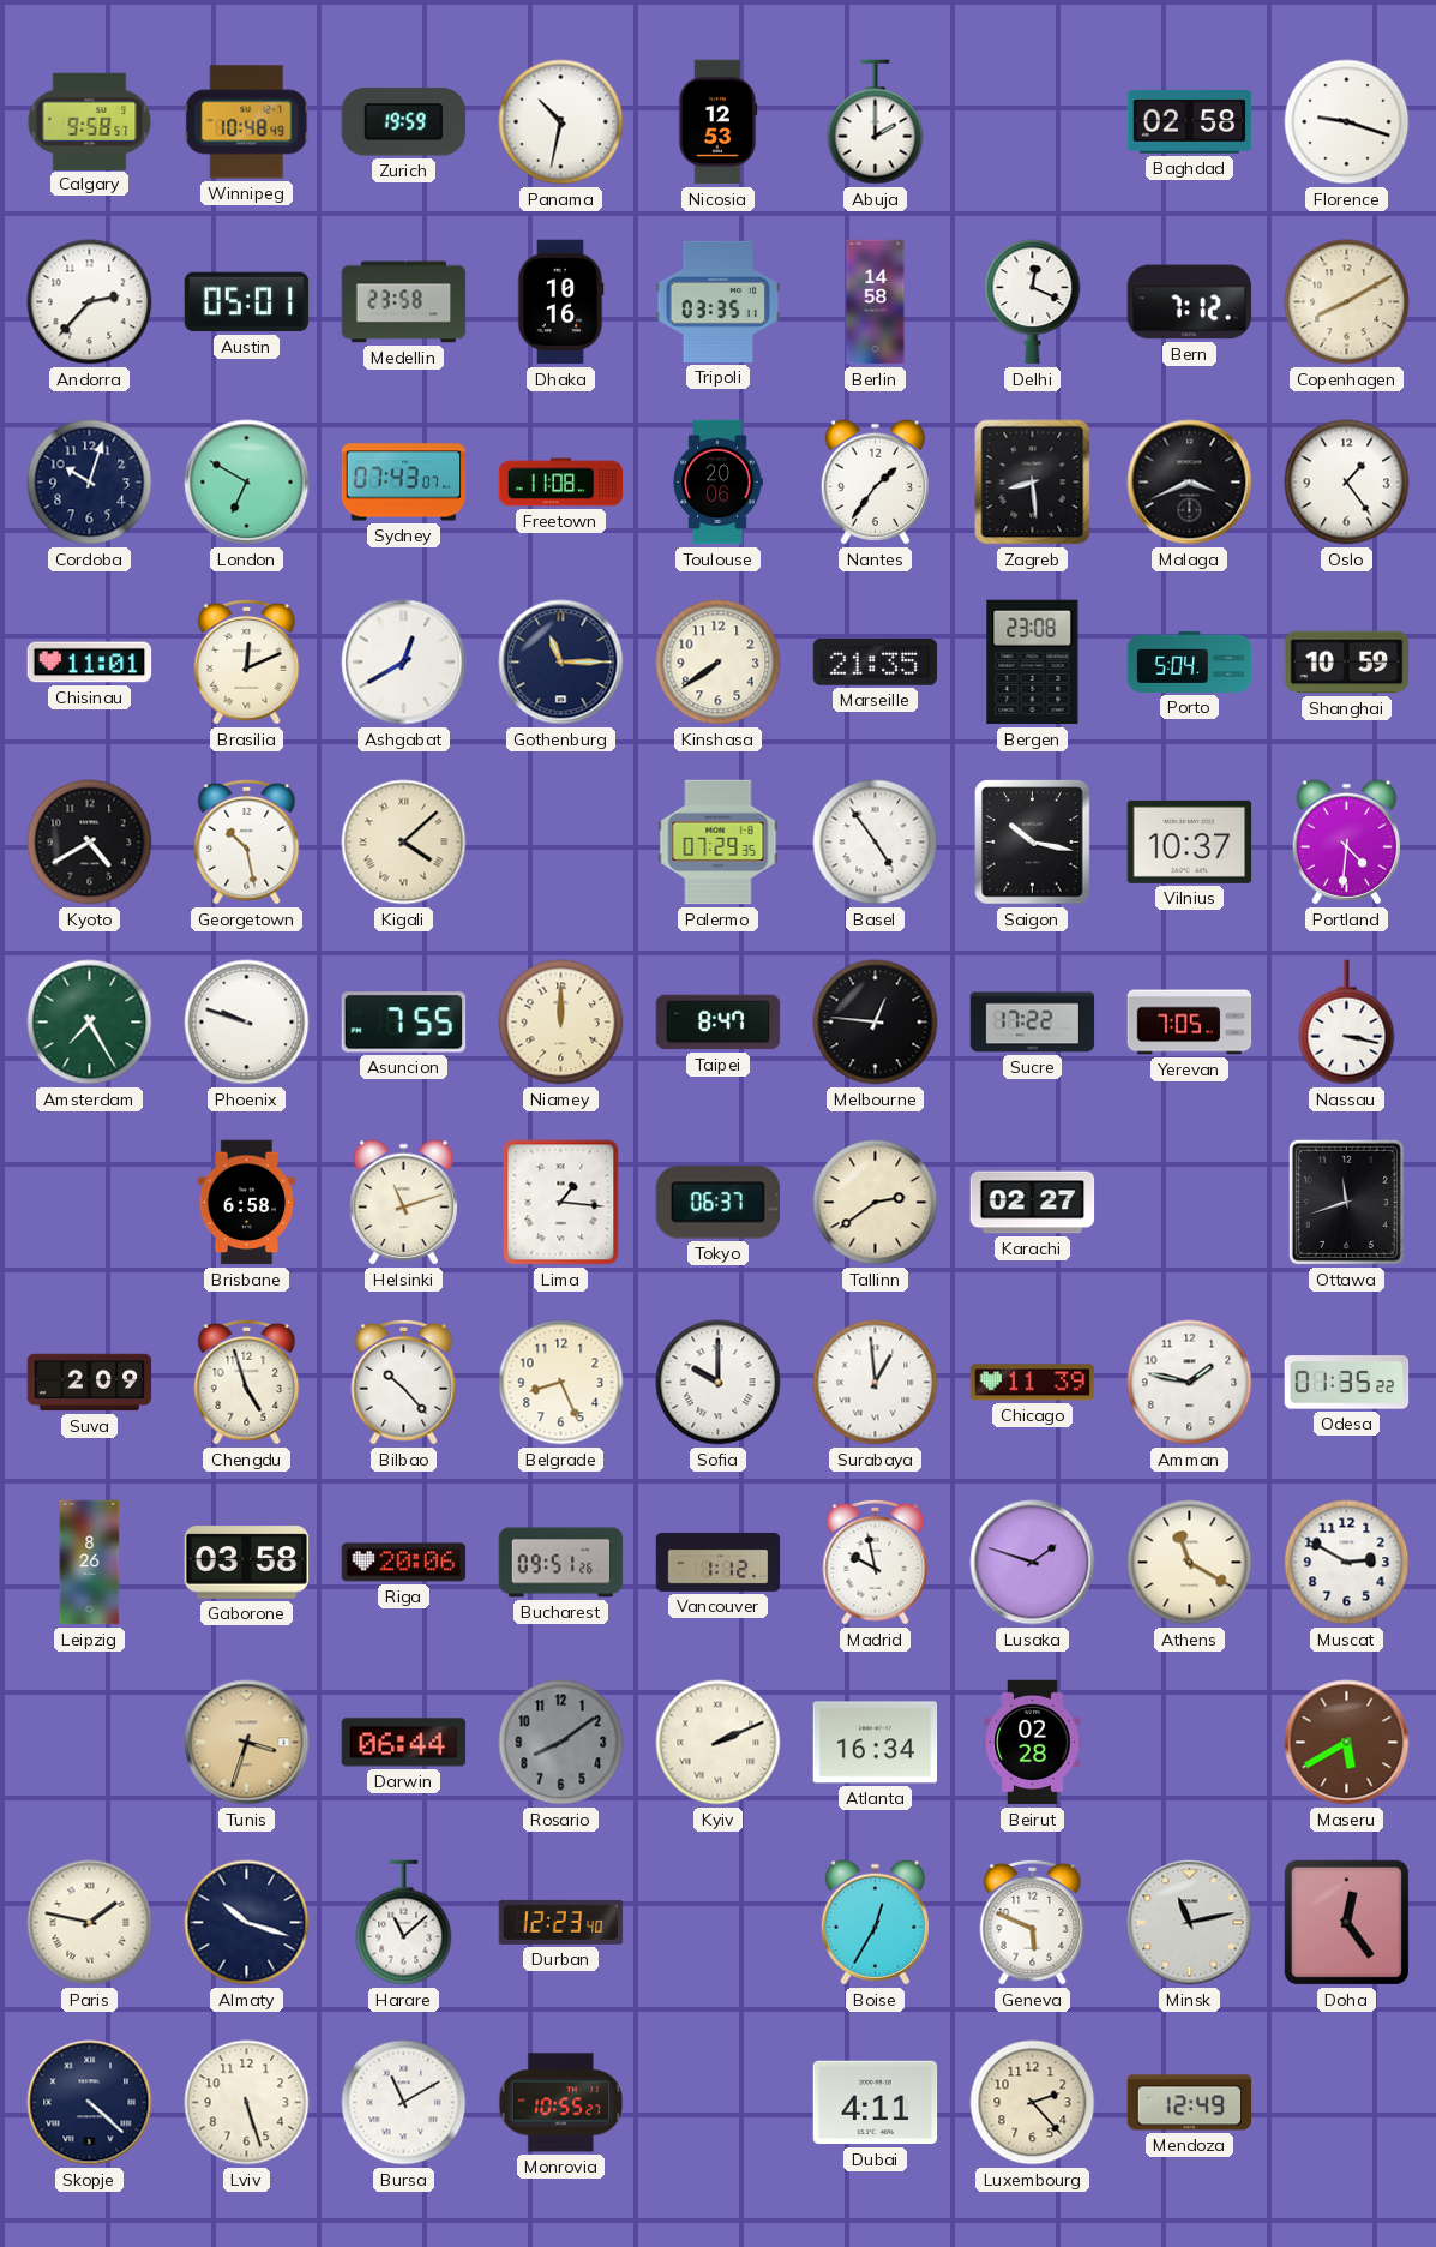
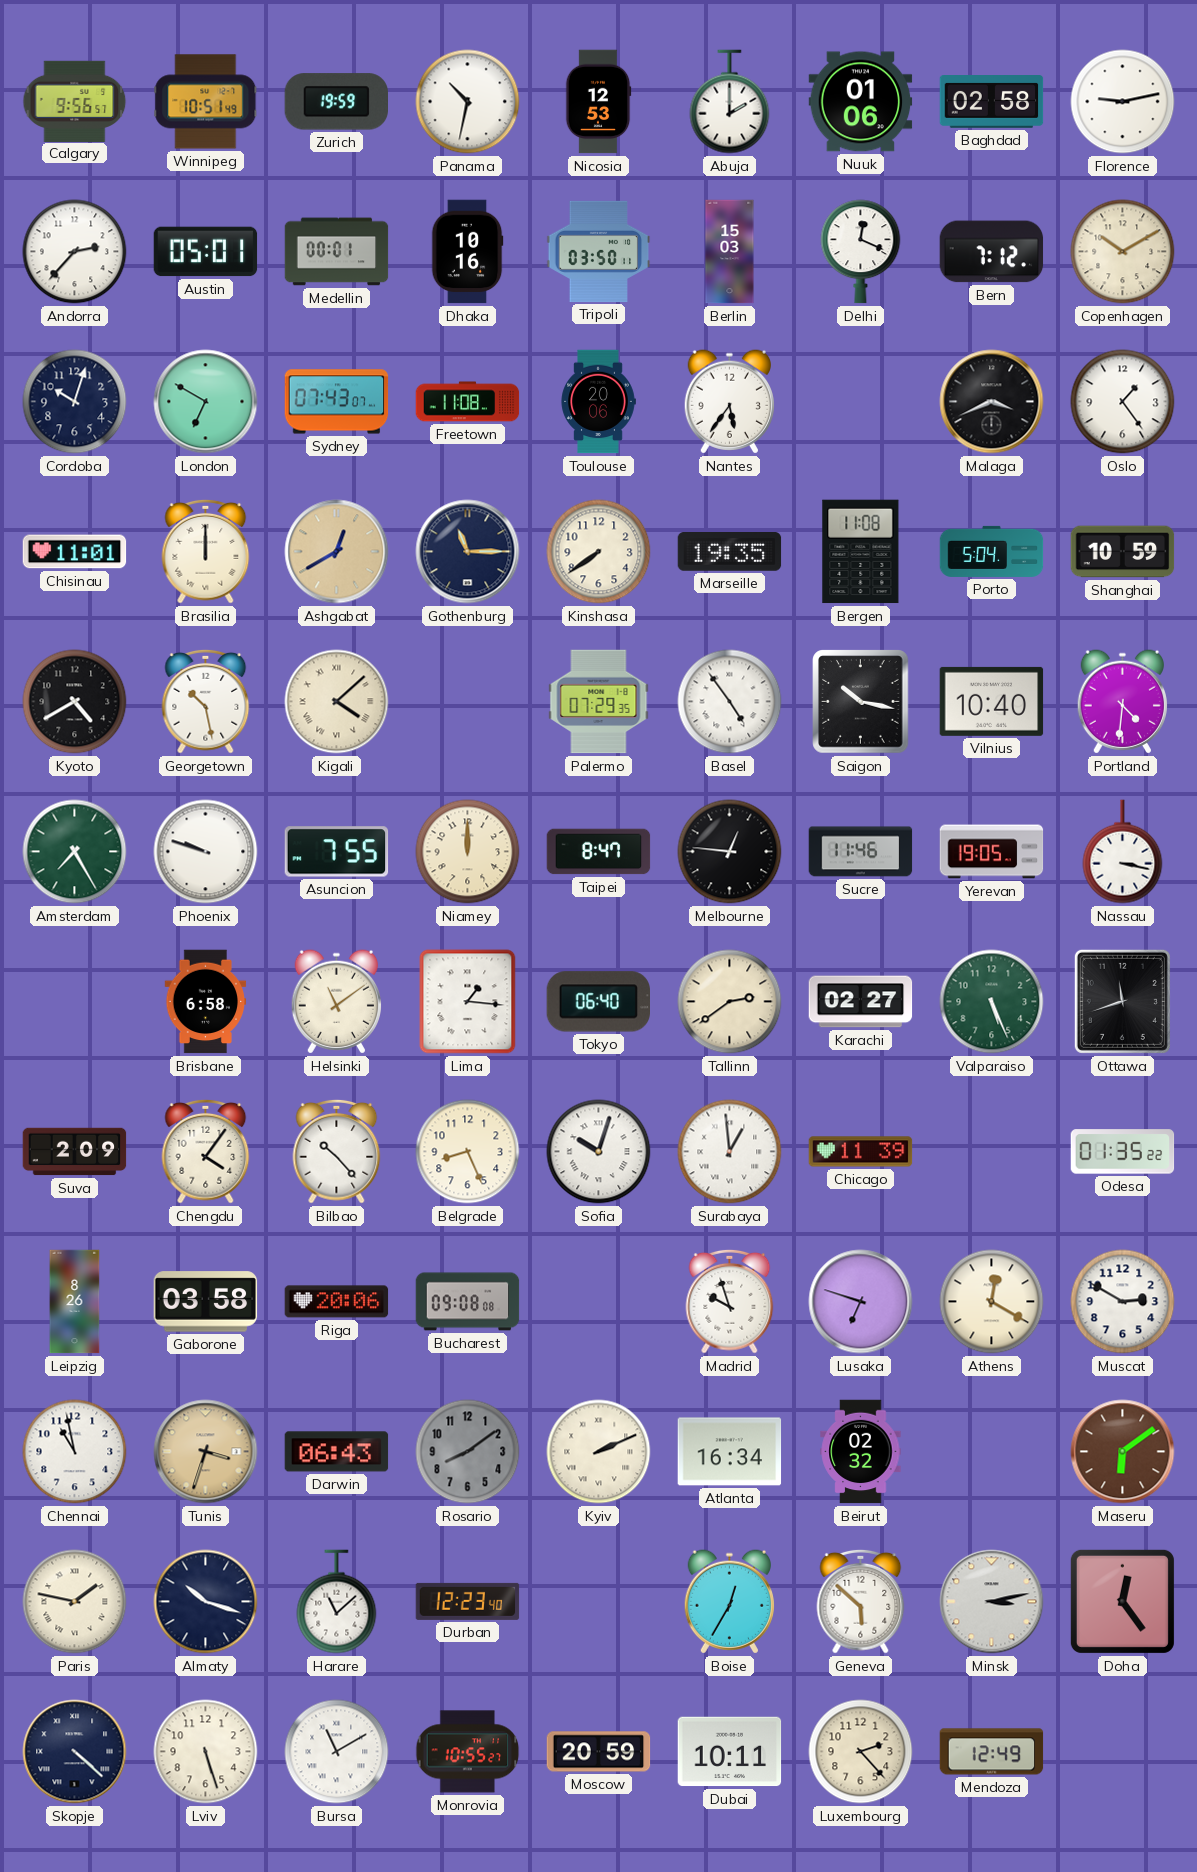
Calgary: 9:58 -> 9:56 (75, 101)
Winnipeg: 10:48 -> 10:51 (206, 102)
Nuuk: none -> 01:06 (861, 102)
Florence: 9:18 -> 9:13 (1123, 102)
Medellin: 23:58 -> 00:01 (337, 252)
Tripoli: 03:35 -> 03:50 (599, 251)
Berlin: 14:58 -> 15:03 (730, 252)
Copenhagen: 8:10 -> 10:10 (1123, 252)
Nantes: 1:36 -> 5:36 (729, 402)
Zagreb: 8:29 -> none (1033, 483)
Brasilia: 12:11 -> 12:00 (206, 551)
Ashgabat dial: white -> champagne (337, 552)
Marseille: 21:35 -> 19:35 (730, 552)
Bergen: 23:08 -> 11:08 (861, 552)
Vilnius: 10:37 -> 10:40 (992, 701)
Sucre: 17:22 -> 11:46 (861, 852)
Yerevan: 7:05 -> 19:05 (992, 852)
Helsinki: 11:12 -> 11:09 (336, 1002)
Tokyo: 06:37 -> 06:40 (599, 1002)
Valparaiso: none -> 5:26 (992, 1002)
Chengdu: 4:57 -> 4:06 (206, 1151)
Sofia: 10:00 -> 10:03 (599, 1152)
Amman: 1:47 -> none (1190, 1383)
Bucharest: 09:51 -> 09:08 (468, 1302)
Vancouver: 1:12 -> none (719, 1562)
Madrid: 9:58 -> 9:57 (730, 1301)
Lusaka: 1:48 -> 6:48 (861, 1302)
Athens: 11:20 -> 12:20 (992, 1302)
Chennai: none -> 10:58 (75, 1452)
Darwin: 06:44 -> 06:43 (337, 1452)
Beirut: 02:28 -> 02:32 (861, 1452)
Maseru: 5:40 -> 6:09 (1123, 1452)
Geneva: 5:49 -> 5:52 (861, 1601)
Minsk: 11:13 -> 3:13 (992, 1602)
Moscow: none -> 20:59 (599, 1752)
Dubai: 4:11 -> 10:11 (730, 1752)
